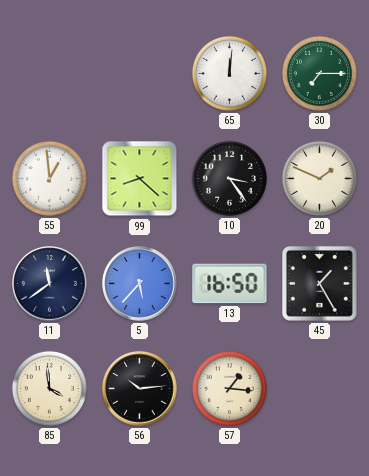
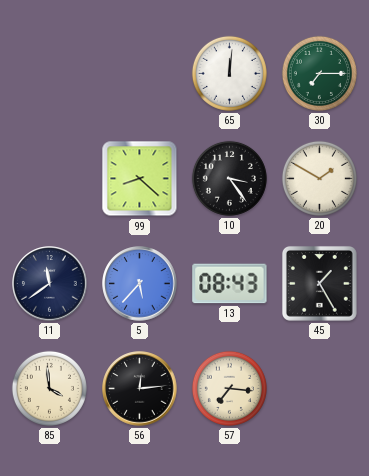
55: 12:59 -> none (49, 178)
20: 1:49 -> 1:50 (319, 178)
13: 16:50 -> 08:43 (230, 284)
56: 10:14 -> 12:14 (140, 389)
57: 1:16 -> 7:16 (229, 388)
